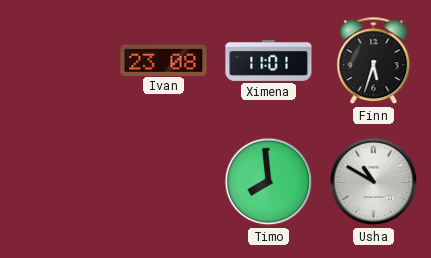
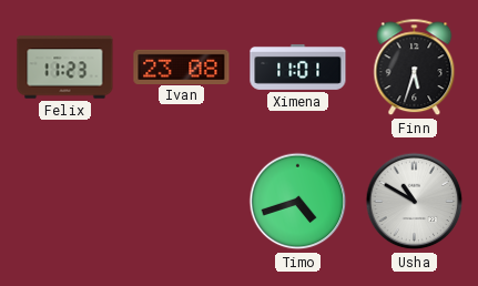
Felix: none -> 11:23 (65, 68)
Timo: 7:59 -> 4:42 (298, 202)
